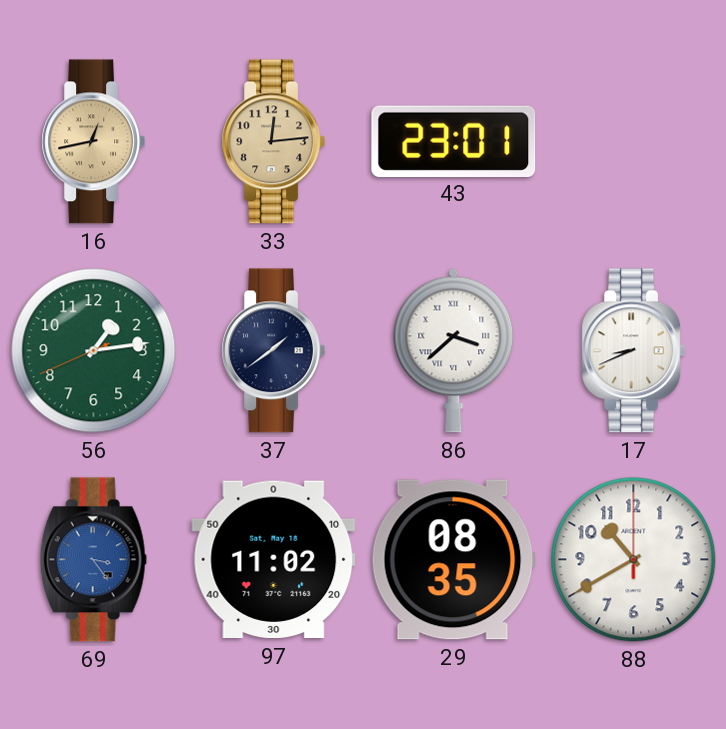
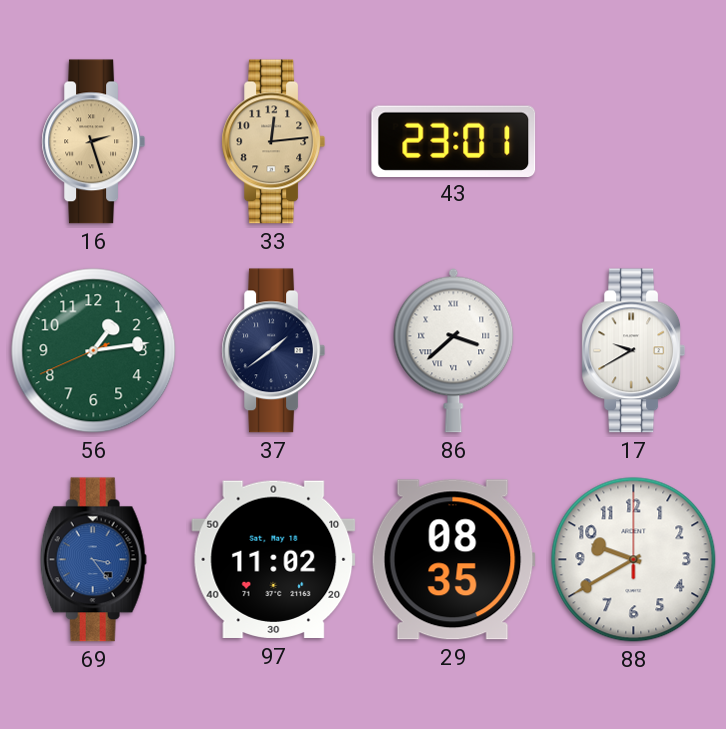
16: 12:43 -> 2:27 (94, 142)
17: 8:41 -> 9:40 (634, 351)
88: 10:40 -> 9:40 (634, 560)
